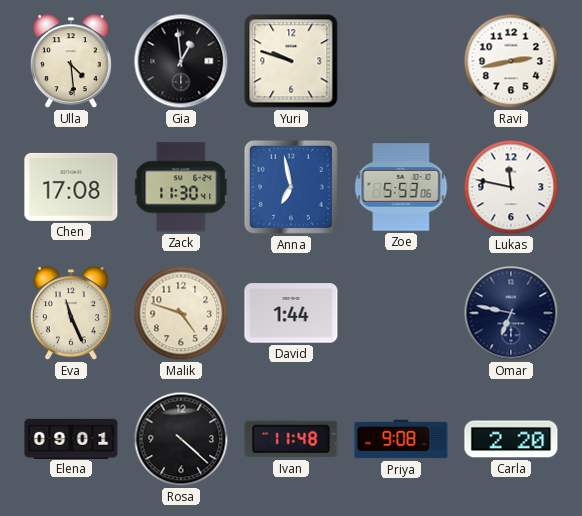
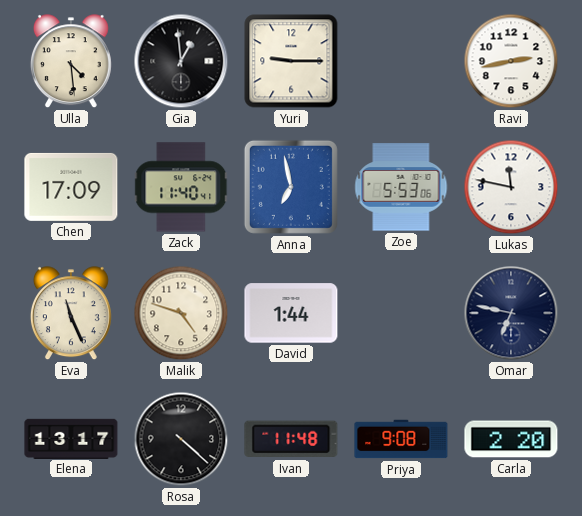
Yuri: 9:48 -> 9:15 (291, 61)
Chen: 17:08 -> 17:09 (71, 187)
Zack: 11:30 -> 11:40 (182, 187)
Elena: 09:01 -> 13:17 (71, 438)
